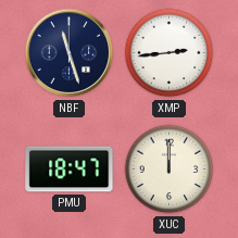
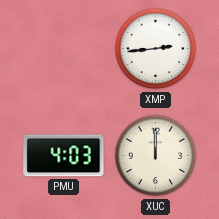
NBF: 11:27 -> none (70, 53)
PMU: 18:47 -> 4:03 (64, 156)
